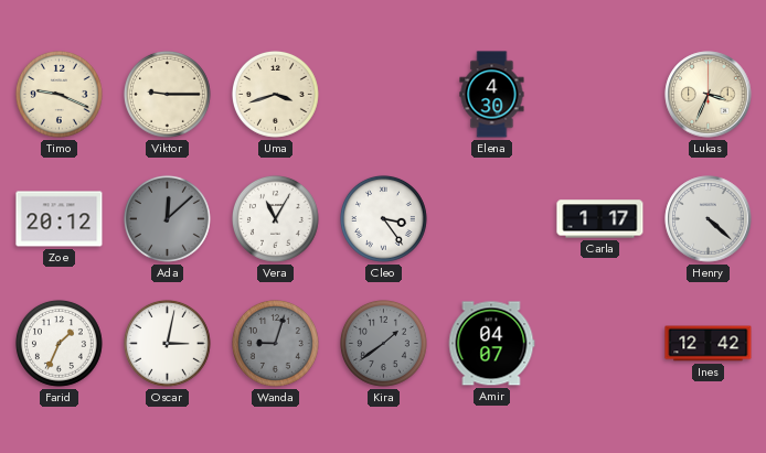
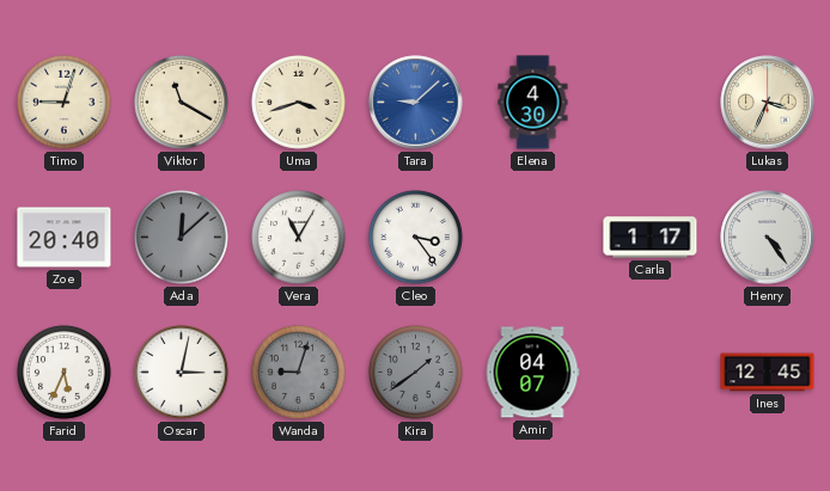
Timo: 9:19 -> 9:03 (63, 102)
Viktor: 9:15 -> 11:20 (181, 102)
Tara: none -> 9:08 (416, 103)
Zoe: 20:12 -> 20:40 (65, 238)
Henry: 4:22 -> 4:24 (768, 238)
Farid: 1:34 -> 5:34 (63, 372)
Ines: 12:42 -> 12:45 (768, 373)
